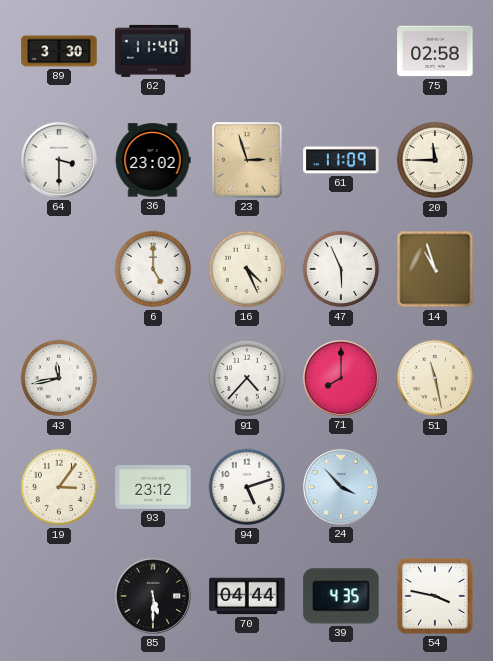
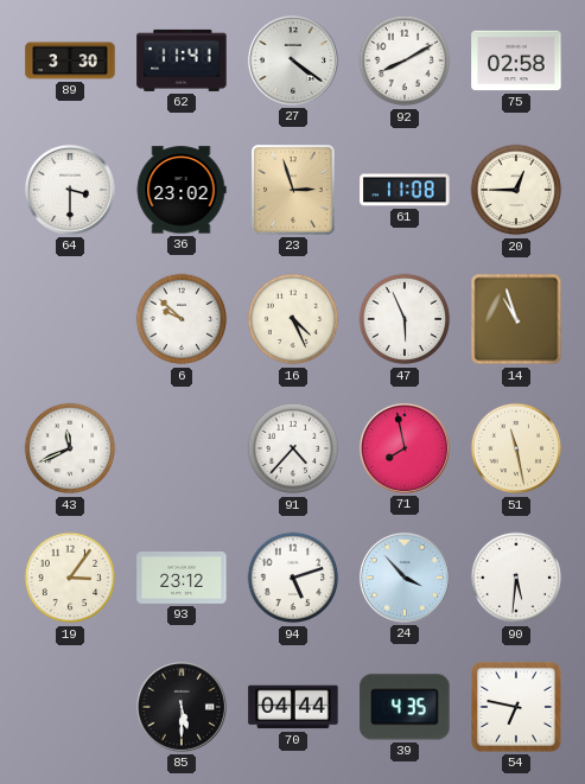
62: 11:40 -> 11:41 (182, 60)
27: none -> 4:21 (293, 60)
92: none -> 8:10 (405, 60)
61: 11:09 -> 11:08 (405, 190)
20: 11:45 -> 12:45 (516, 190)
6: 5:00 -> 9:52 (182, 319)
43: 11:43 -> 11:41 (70, 448)
71: 8:00 -> 7:58 (405, 448)
90: none -> 5:31 (516, 578)
54: 3:47 -> 6:47 (517, 708)
